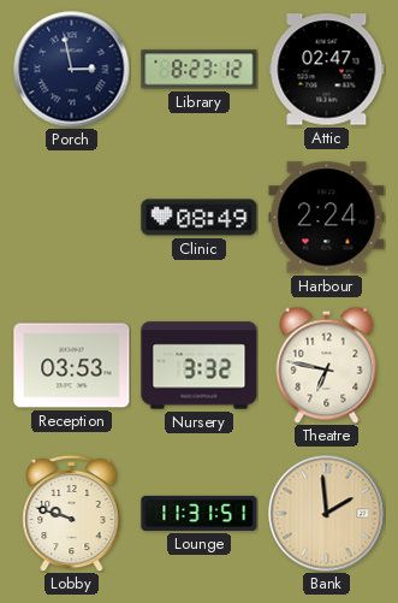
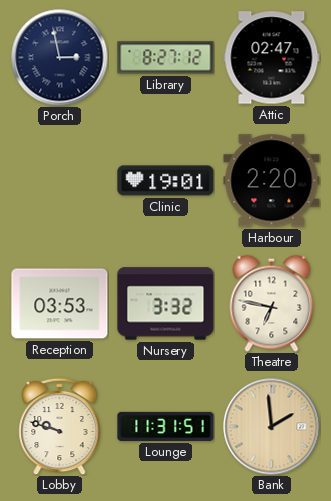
Library: 8:23 -> 8:27 (166, 58)
Clinic: 08:49 -> 19:01 (166, 181)
Harbour: 2:24 -> 2:20 (272, 181)
